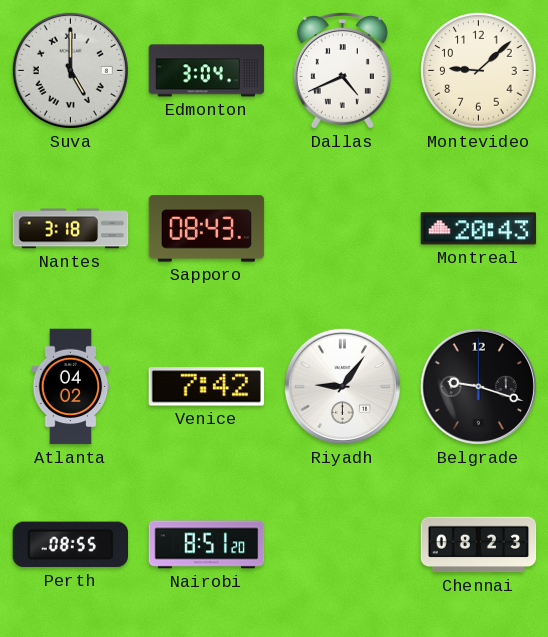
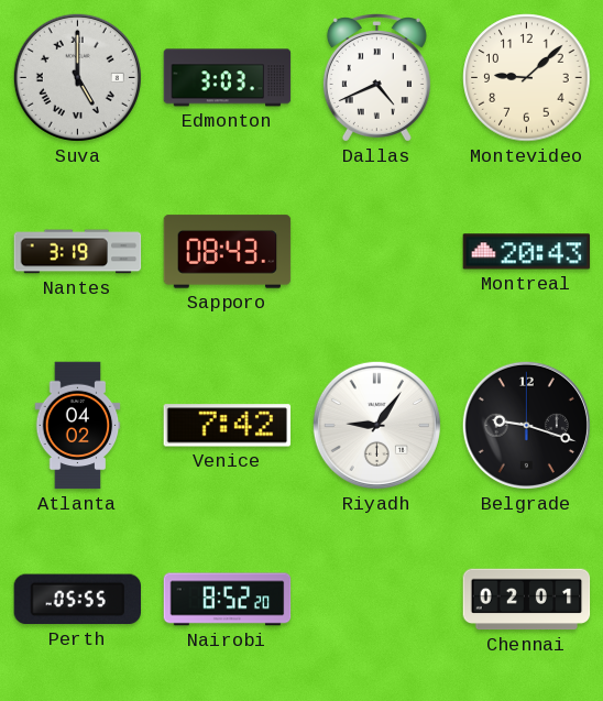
Edmonton: 3:04 -> 3:03 (228, 78)
Nantes: 3:18 -> 3:19 (78, 252)
Perth: 08:55 -> 05:55 (77, 600)
Nairobi: 8:51 -> 8:52 (228, 600)
Chennai: 08:23 -> 02:01 (527, 600)
